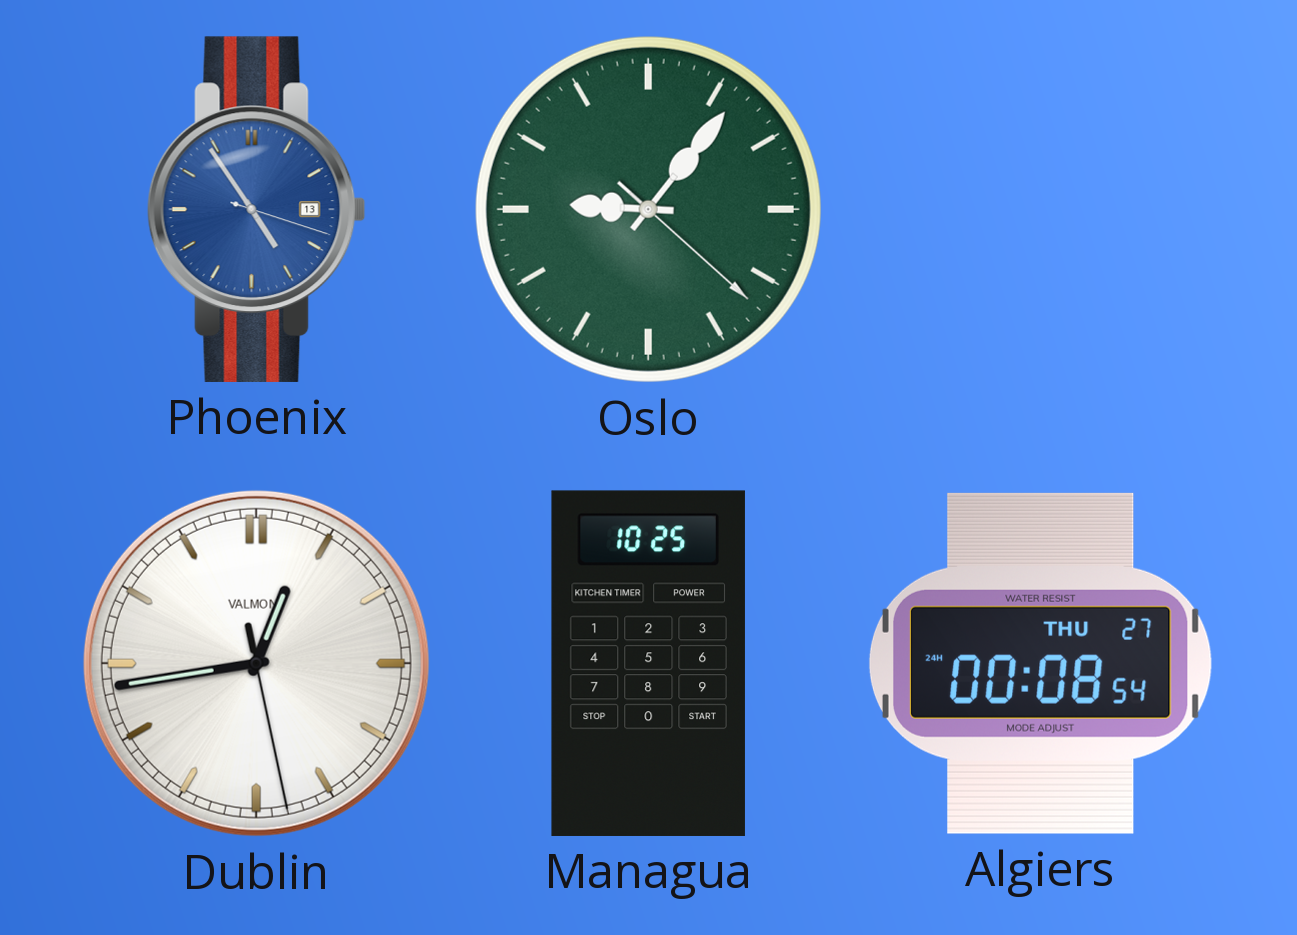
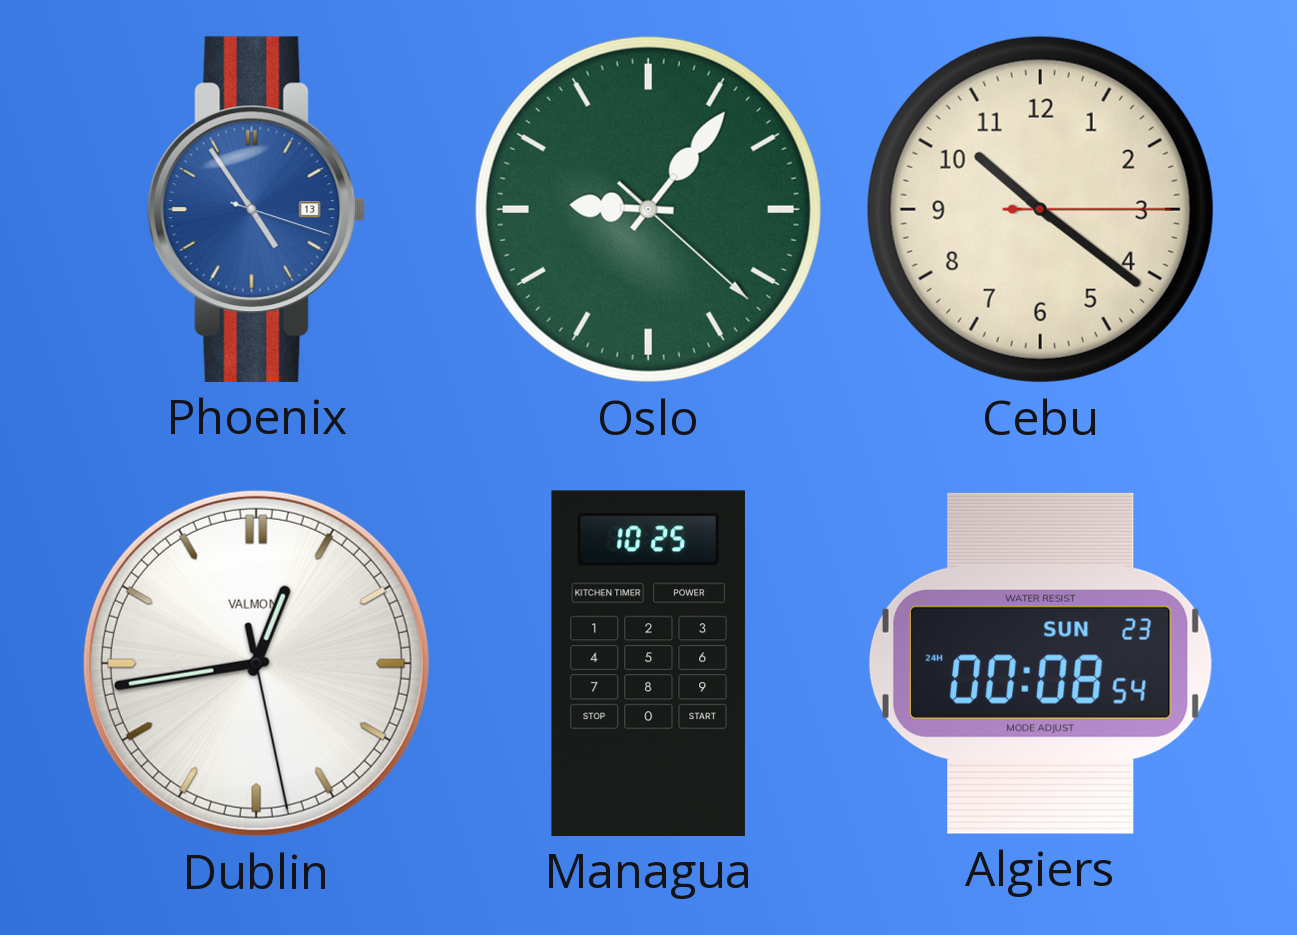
Cebu: none -> 10:21 (1040, 209)
Algiers date: THU 27 -> SUN 23 (1040, 663)
